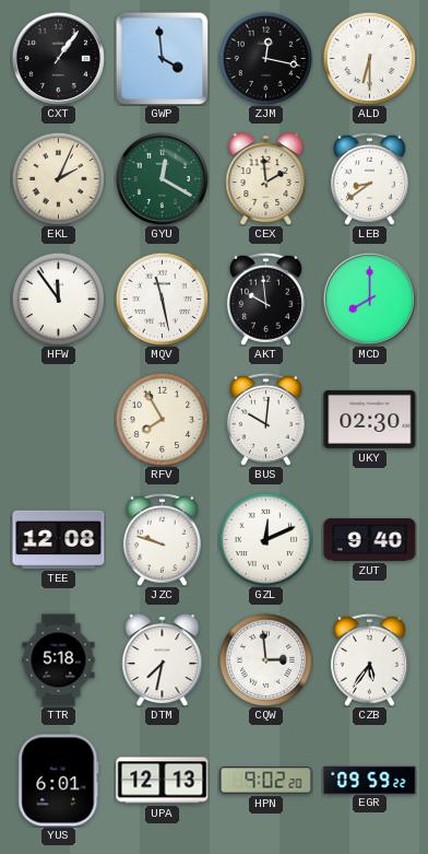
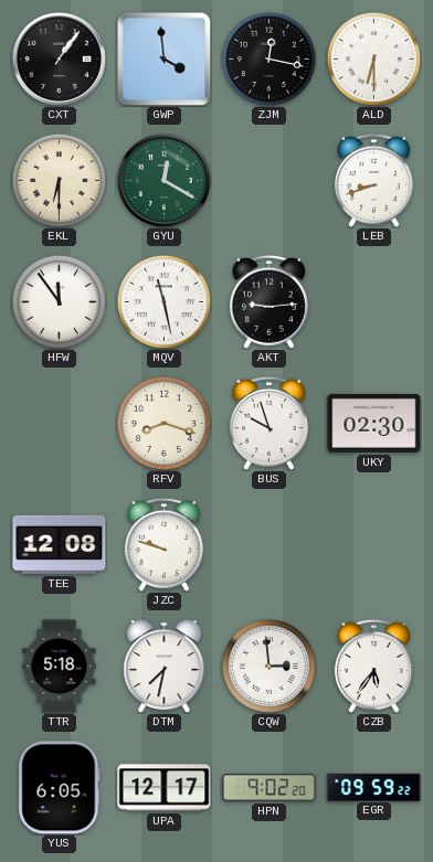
EKL: 2:04 -> 6:30 (59, 180)
CEX: 1:59 -> none (266, 179)
LEB: 8:39 -> 8:42 (373, 180)
AKT: 9:59 -> 9:14 (268, 301)
MCD: 8:00 -> none (369, 299)
RFV: 7:55 -> 8:18 (163, 423)
BUS: 10:01 -> 9:57 (268, 423)
GZL: 12:11 -> none (265, 539)
ZUT: 9:40 -> none (370, 540)
YUS: 6:01 -> 6:05 (60, 788)
UPA: 12:13 -> 12:17 (165, 788)
